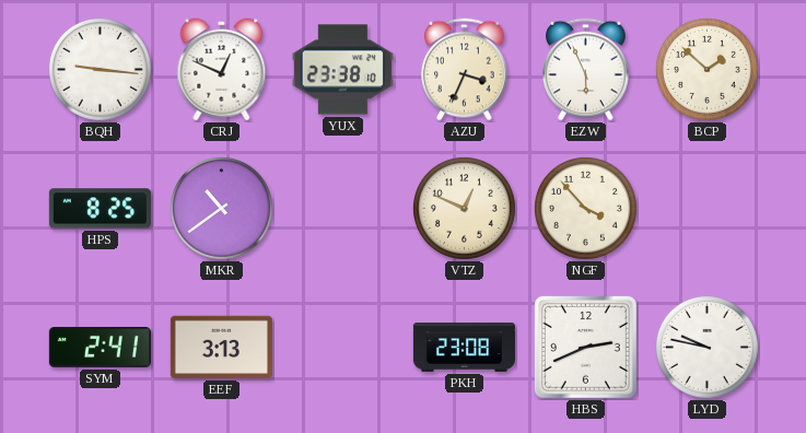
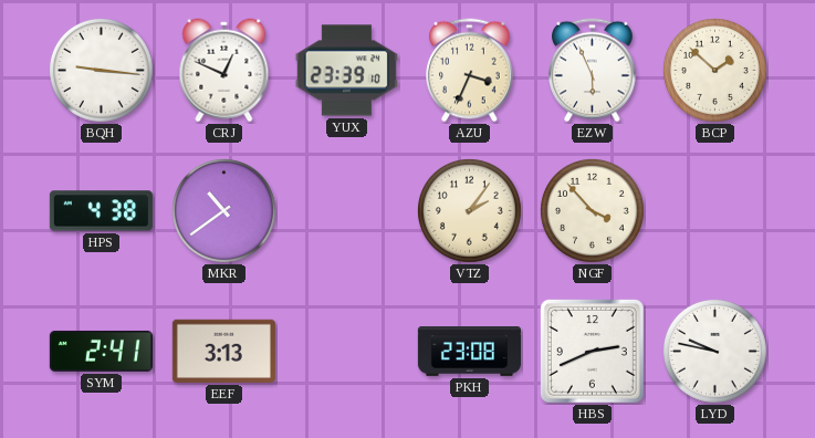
YUX: 23:38 -> 23:39 (346, 71)
HPS: 8:25 -> 4:38 (101, 211)
VTZ: 12:49 -> 2:06 (469, 210)
